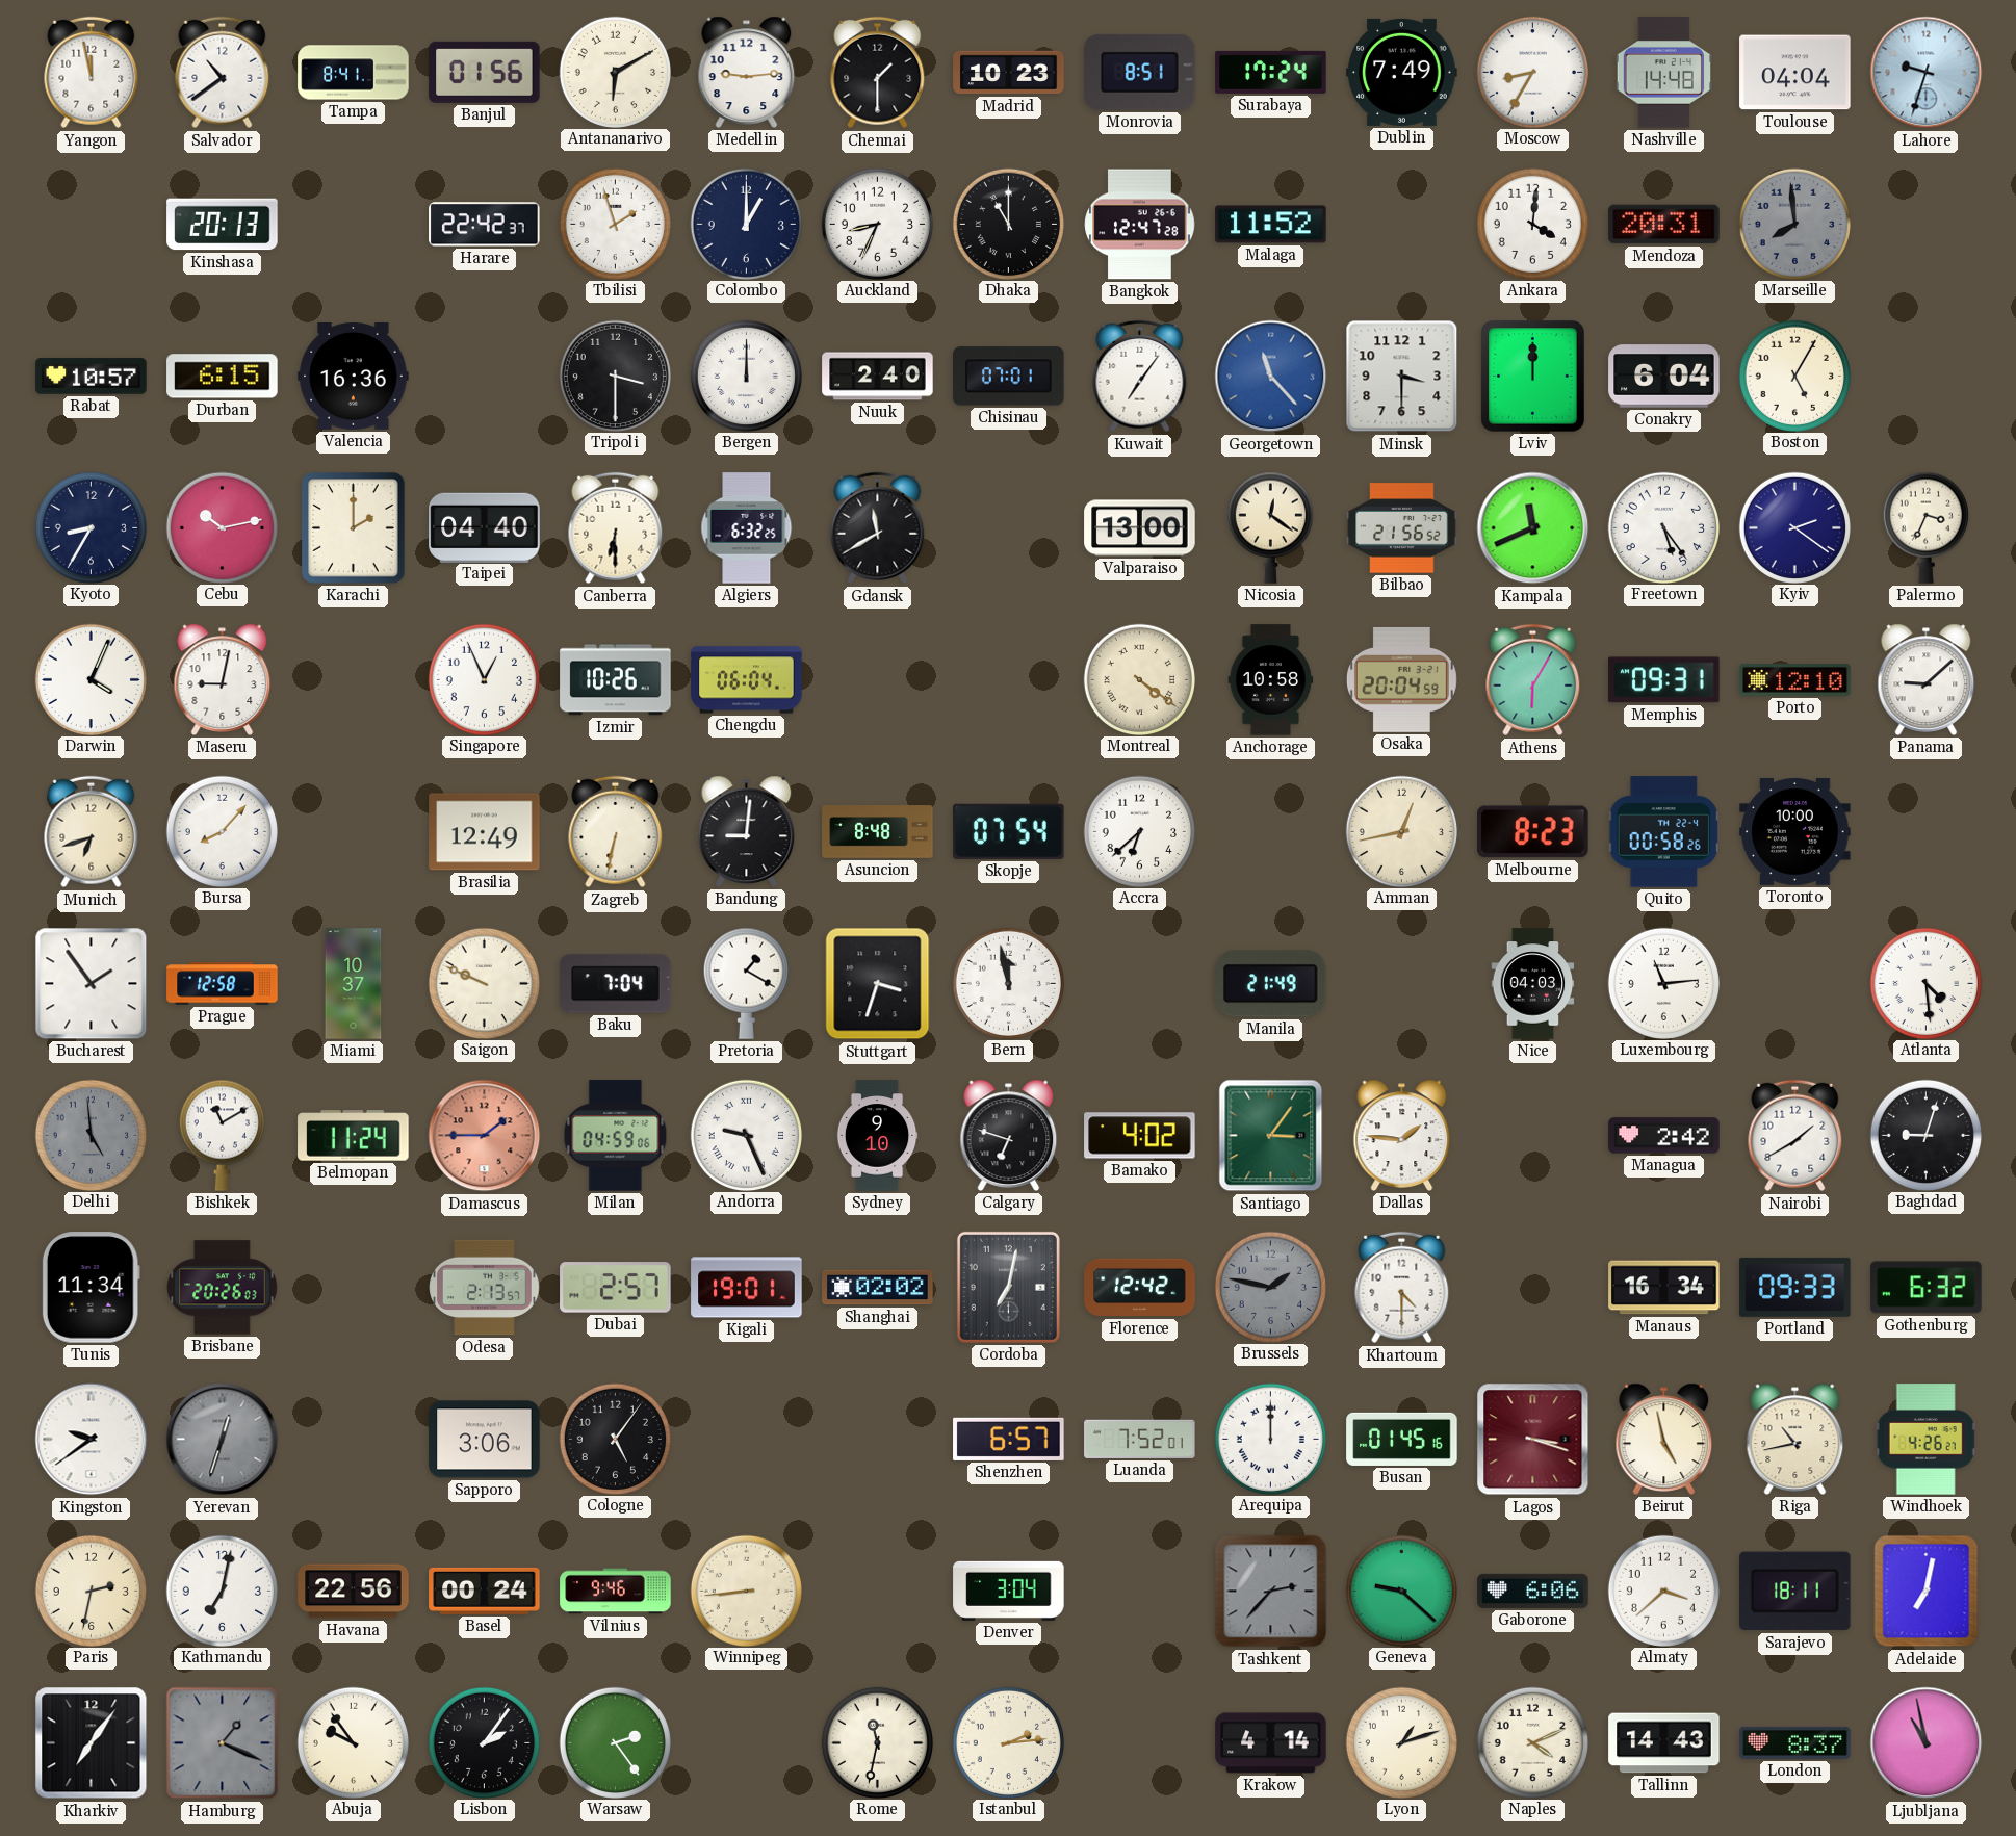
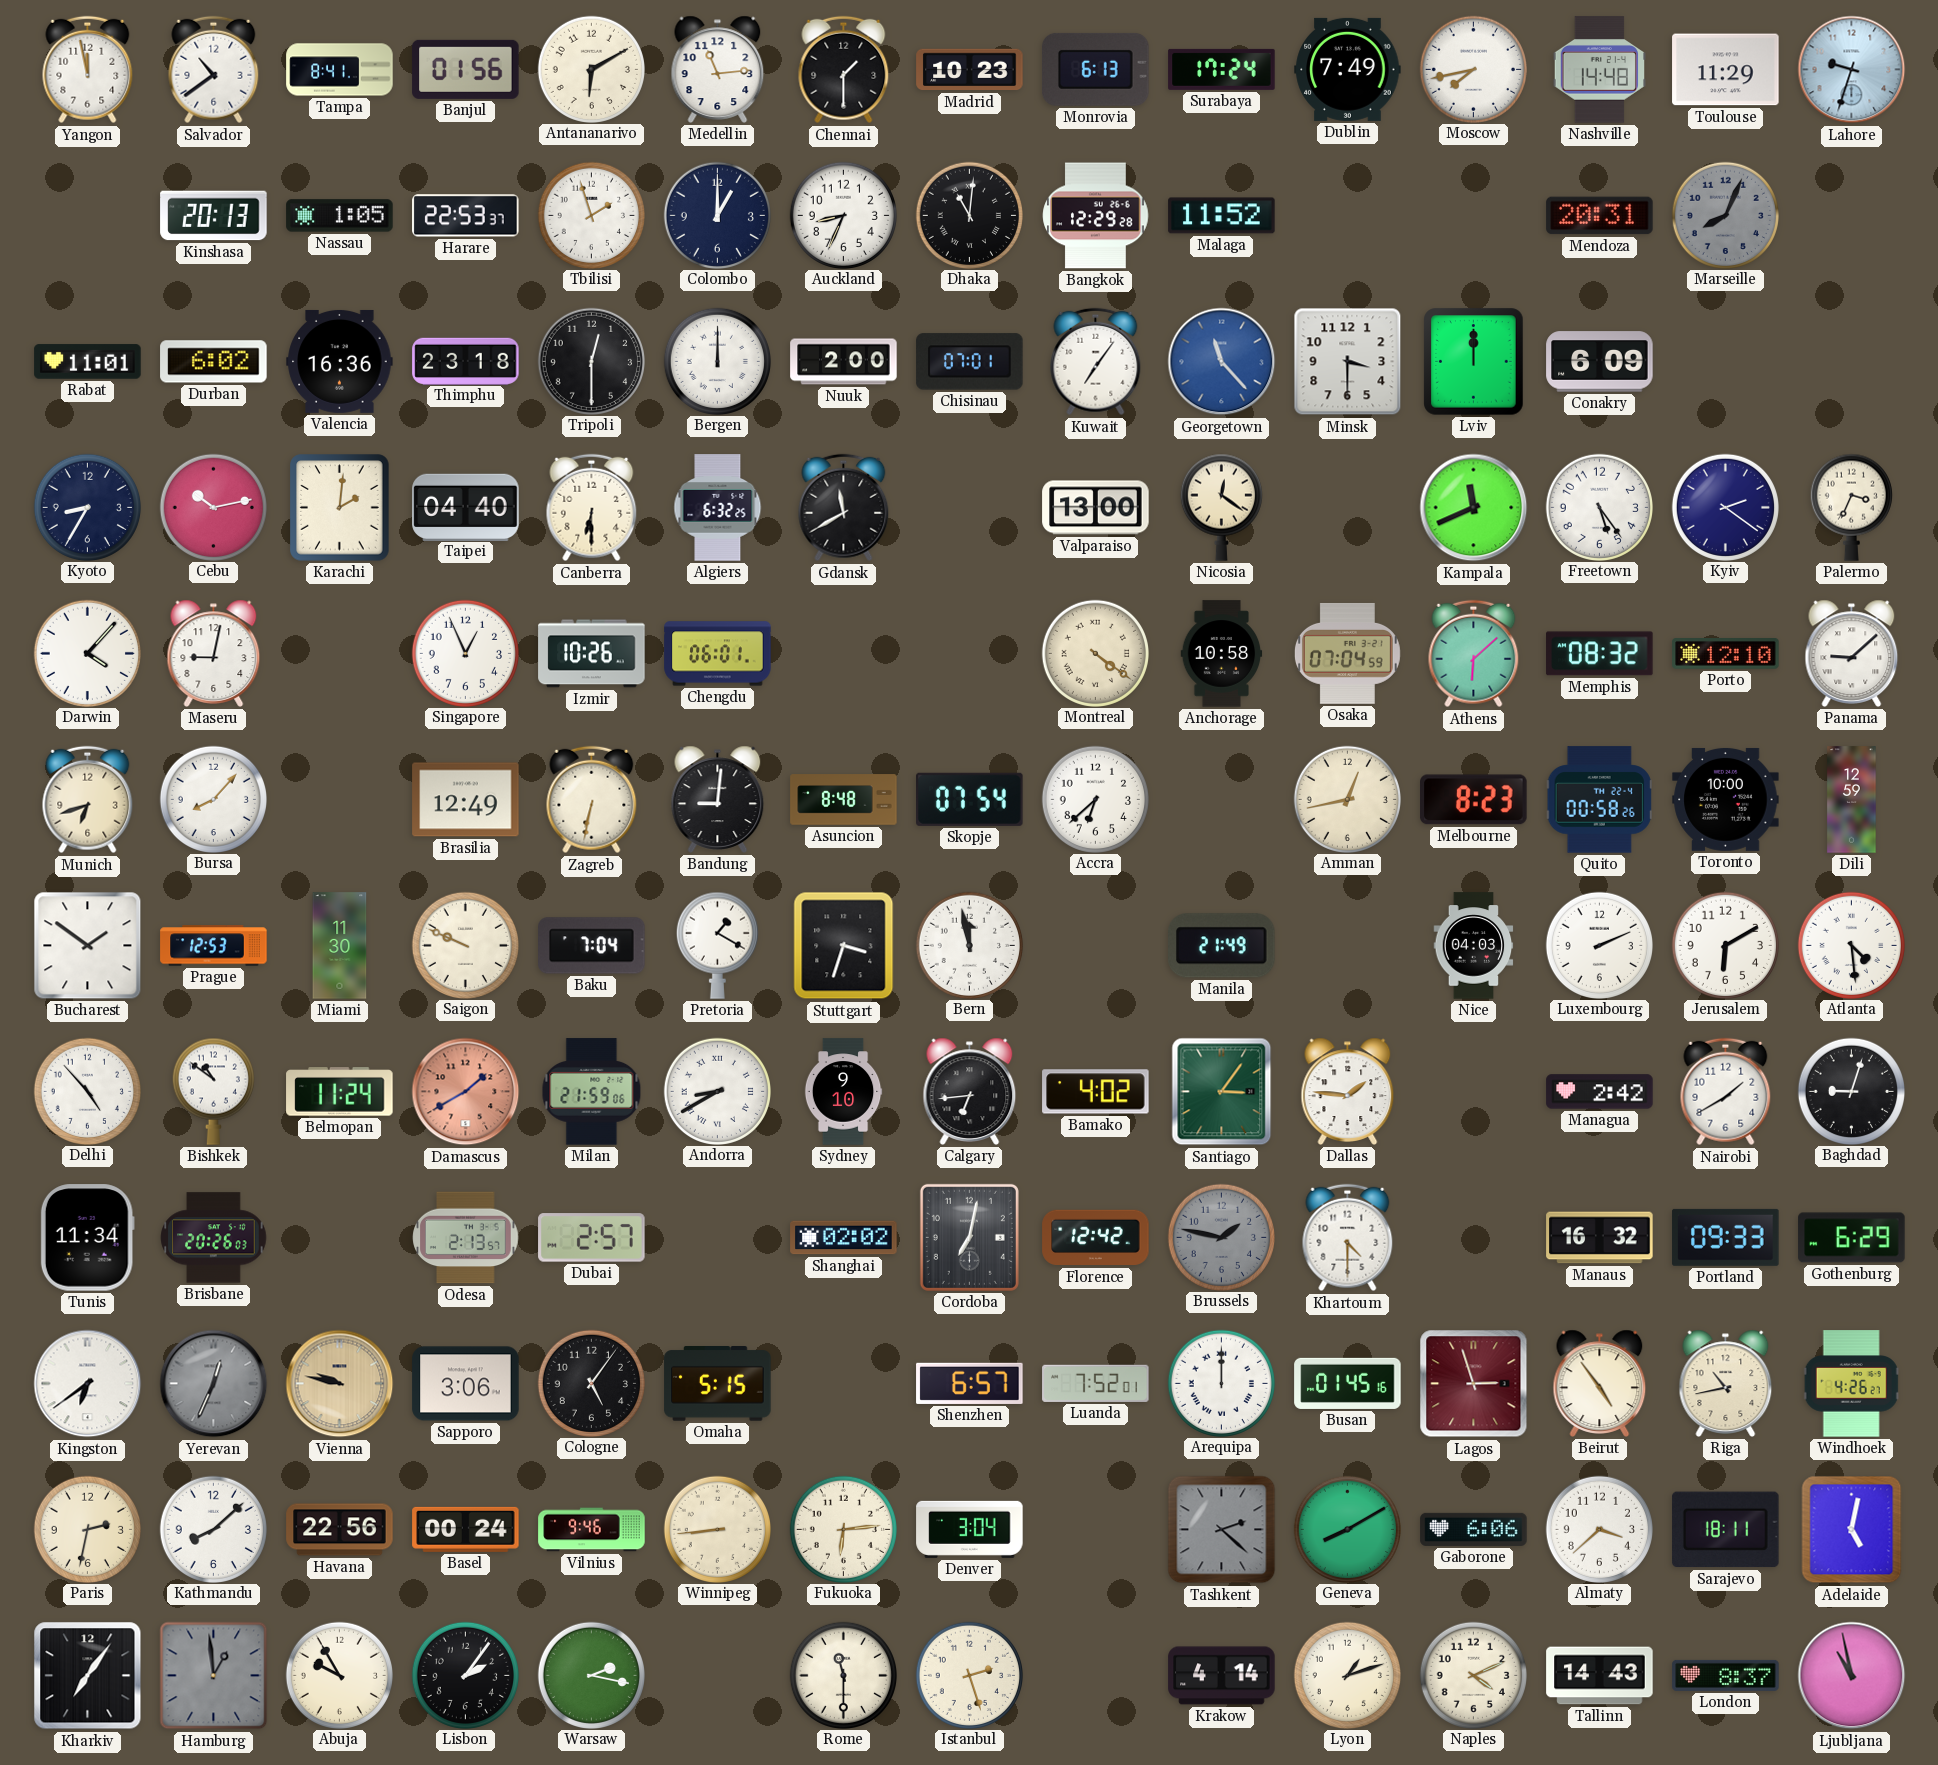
Medellin: 9:14 -> 11:14 (718, 69)
Monrovia: 8:51 -> 6:13 (1096, 69)
Moscow: 8:35 -> 7:43 (1473, 69)
Toulouse: 04:04 -> 11:29 (1726, 70)
Nassau: none -> 1:05 (340, 216)
Harare: 22:42 -> 22:53 (466, 216)
Dhaka: 11:00 -> 11:01 (969, 215)
Bangkok: 12:47 -> 12:29 (1096, 216)
Ankara: 4:01 -> none (1532, 224)
Marseille: 7:59 -> 8:04 (1725, 215)
Rabat: 10:57 -> 11:01 (88, 362)
Durban: 6:15 -> 6:02 (214, 362)
Thimphu: none -> 23:18 (466, 361)
Tripoli: 3:30 -> 12:30 (591, 361)
Nuuk: 2:40 -> 2:00 (844, 362)
Conakry: 6:04 -> 6:09 (1600, 362)
Boston: 5:05 -> none (1794, 376)
Karachi: 2:00 -> 2:01 (340, 508)
Bilbao: 21:56 -> none (1402, 528)
Darwin: 4:04 -> 4:07 (87, 653)
Chengdu: 06:04 -> 06:01 (718, 654)
Osaka: 20:04 -> 07:04 (1347, 653)
Athens: 6:05 -> 6:08 (1474, 654)
Memphis: 09:31 -> 08:32 (1600, 654)
Dili: none -> 12:59 (1852, 800)
Bucharest: 1:54 -> 1:51 (88, 946)
Prague: 12:58 -> 12:53 (214, 946)
Miami: 10:37 -> 11:30 (340, 946)
Luxembourg: 11:14 -> 2:11 (1599, 945)
Jerusalem: none -> 6:10 (1725, 945)
Delhi: 4:59 -> 4:53 (87, 1091)
Delhi dial: grey -> white (87, 1091)
Bishkek: 11:10 -> 10:51 (213, 1091)
Damascus: 1:45 -> 1:40 (466, 1092)
Milan: 04:59 -> 21:59 (592, 1092)
Andorra: 9:26 -> 8:40 (717, 1091)
Calgary: 6:48 -> 6:44 (970, 1091)
Kigali: 19:01 -> none (747, 1288)
Manaus: 16:34 -> 16:32 (1600, 1238)
Gothenburg: 6:32 -> 6:29 (1852, 1238)
Kingston: 9:39 -> 6:39 (88, 1384)
Yerevan: 12:33 -> 12:34 (214, 1384)
Vienna: none -> 9:47 (340, 1384)
Omaha: none -> 5:15 (718, 1384)
Lagos: 3:18 -> 2:57 (1474, 1384)
Beirut: 4:58 -> 4:54 (1600, 1383)
Kathmandu: 7:02 -> 8:08 (213, 1529)
Fukuoka: none -> 6:14 (843, 1529)
Tashkent: 2:37 -> 2:22 (1222, 1530)
Geneva: 9:22 -> 8:10 (1347, 1529)
Adelaide: 7:02 -> 5:02 (1852, 1530)
Hamburg: 1:19 -> 12:59 (214, 1676)
Abuja: 9:54 -> 9:55 (339, 1675)
Warsaw: 2:24 -> 2:17 (591, 1675)
Rome: 11:32 -> 11:30 (843, 1675)
Istanbul: 2:14 -> 2:27 (969, 1675)
